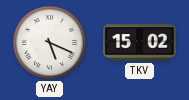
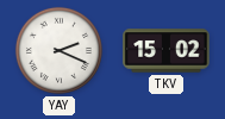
YAY: 5:19 -> 2:19 (58, 50)
